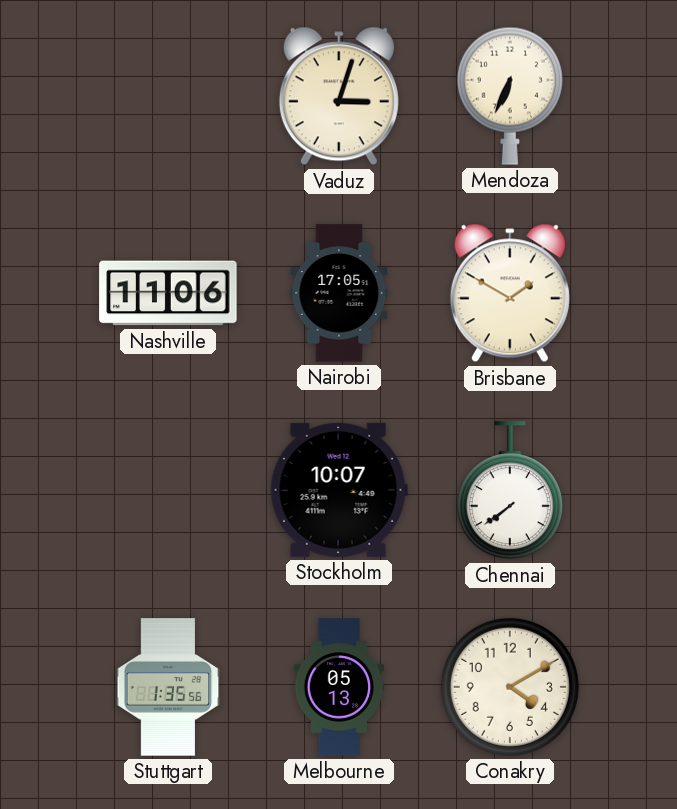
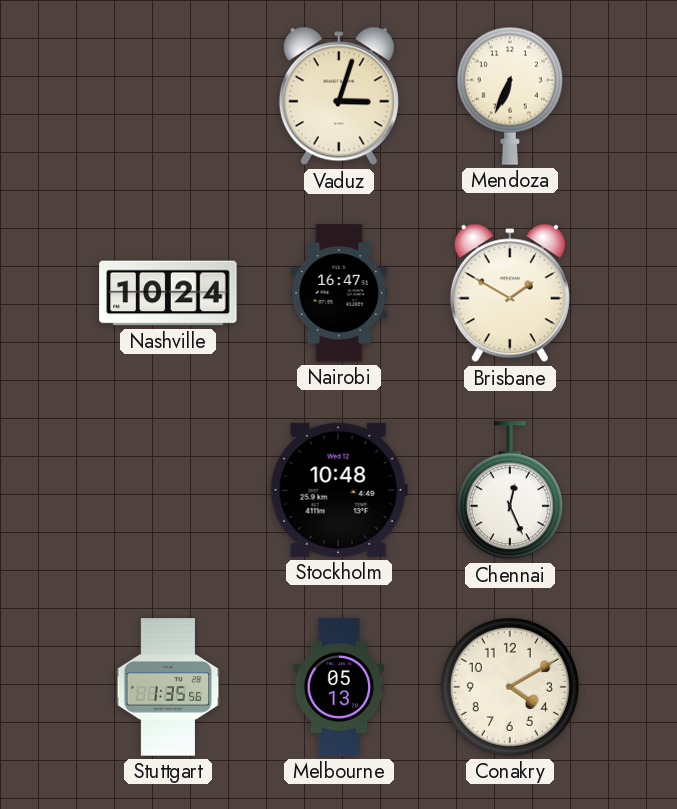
Nashville: 11:06 -> 10:24 (168, 293)
Nairobi: 17:05 -> 16:47 (339, 293)
Stockholm: 10:07 -> 10:48 (339, 490)
Chennai: 7:39 -> 12:26 (510, 491)
